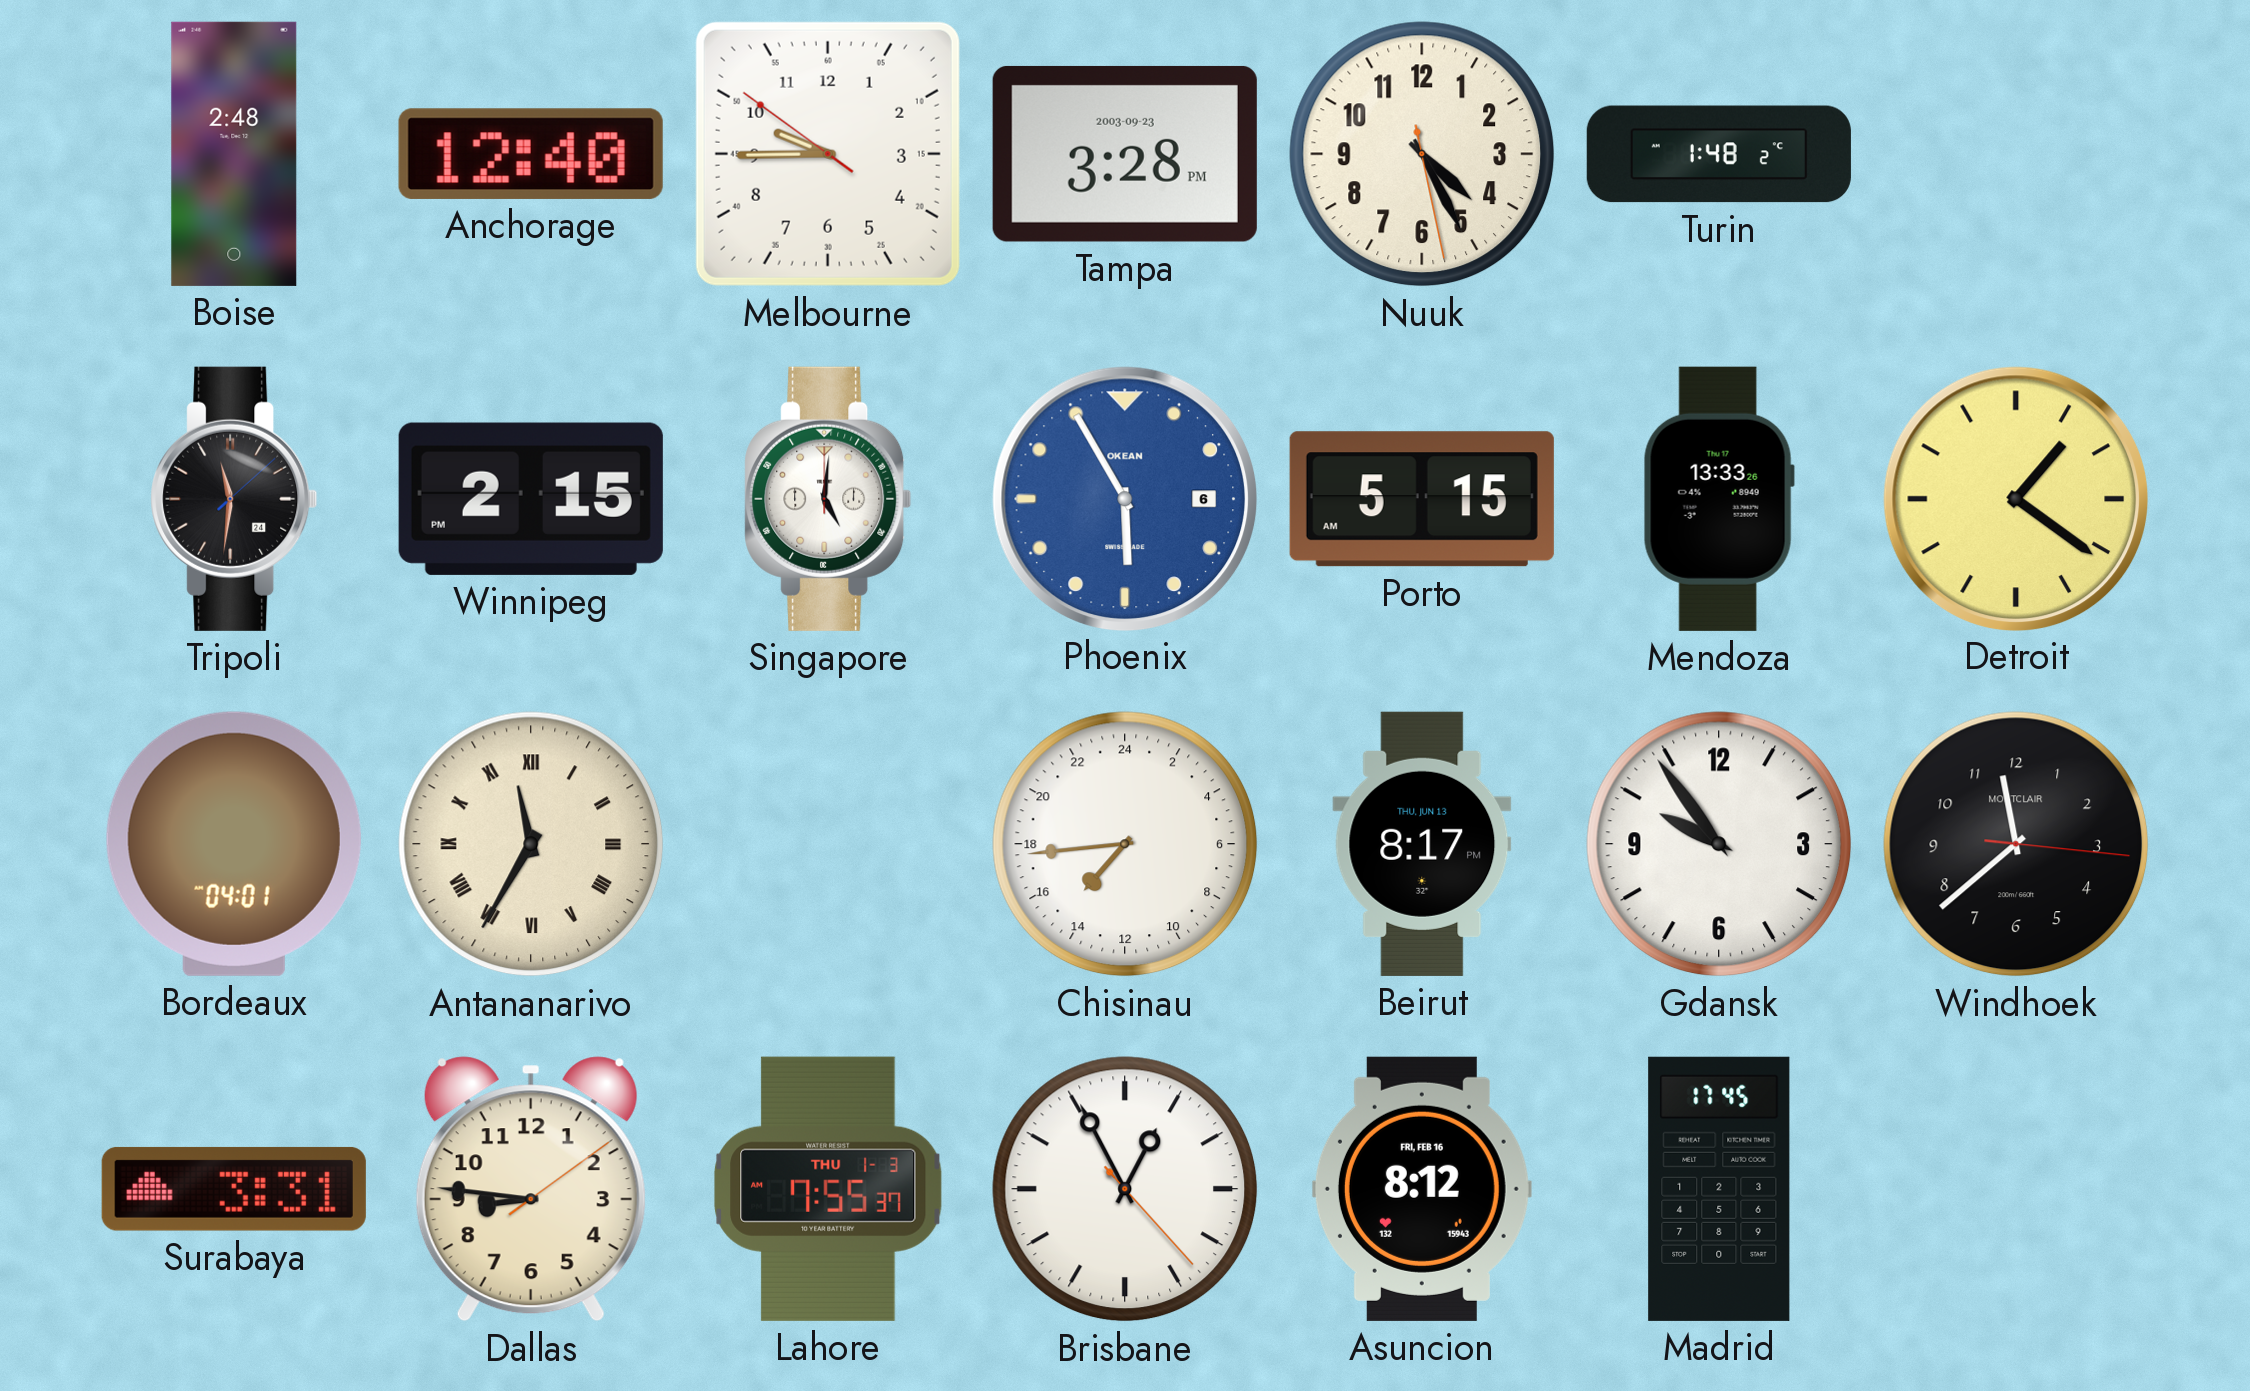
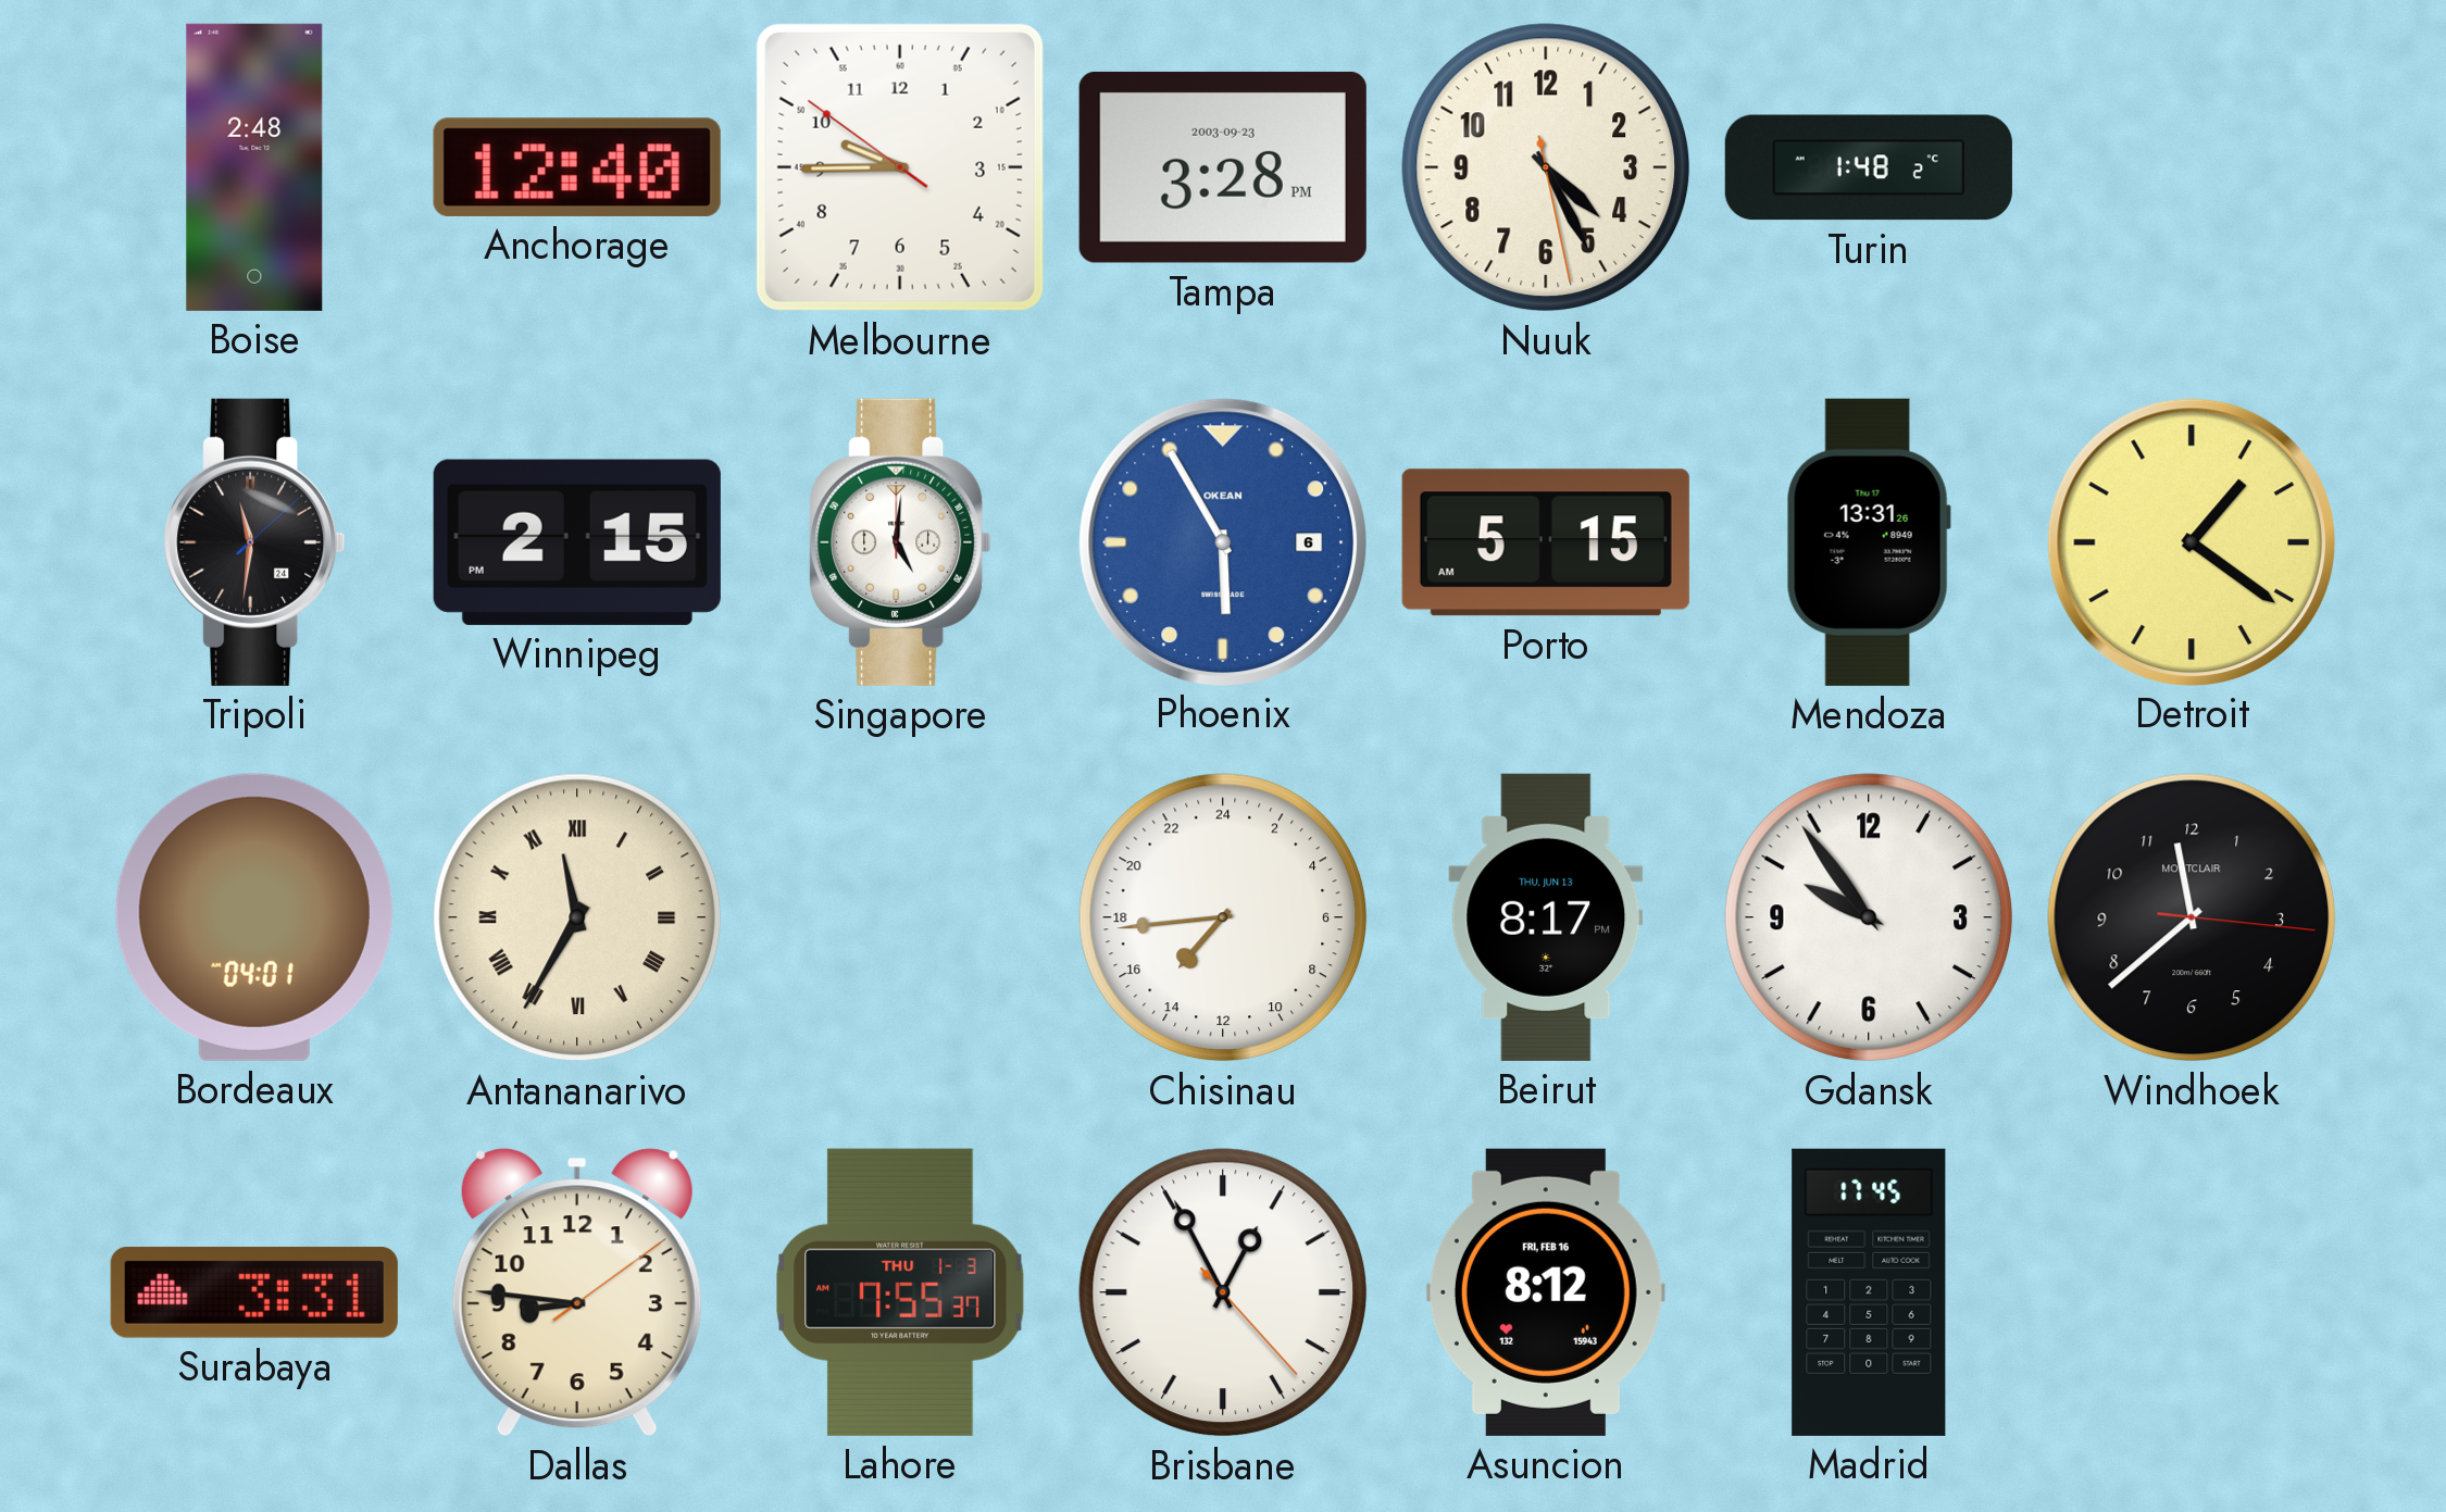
Mendoza: 13:33 -> 13:31 (1869, 542)
